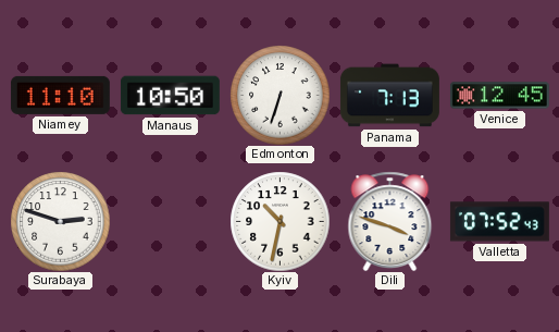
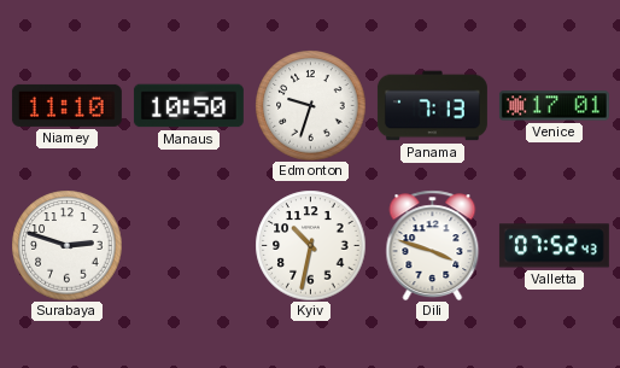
Edmonton: 6:33 -> 9:33 (310, 105)
Venice: 12:45 -> 17:01 (554, 106)
